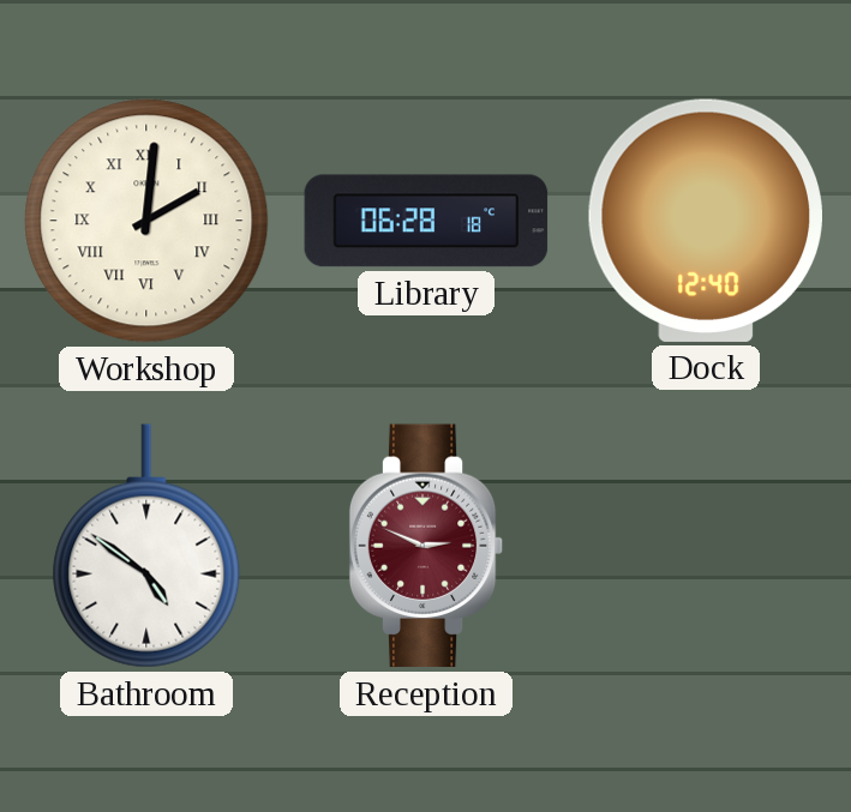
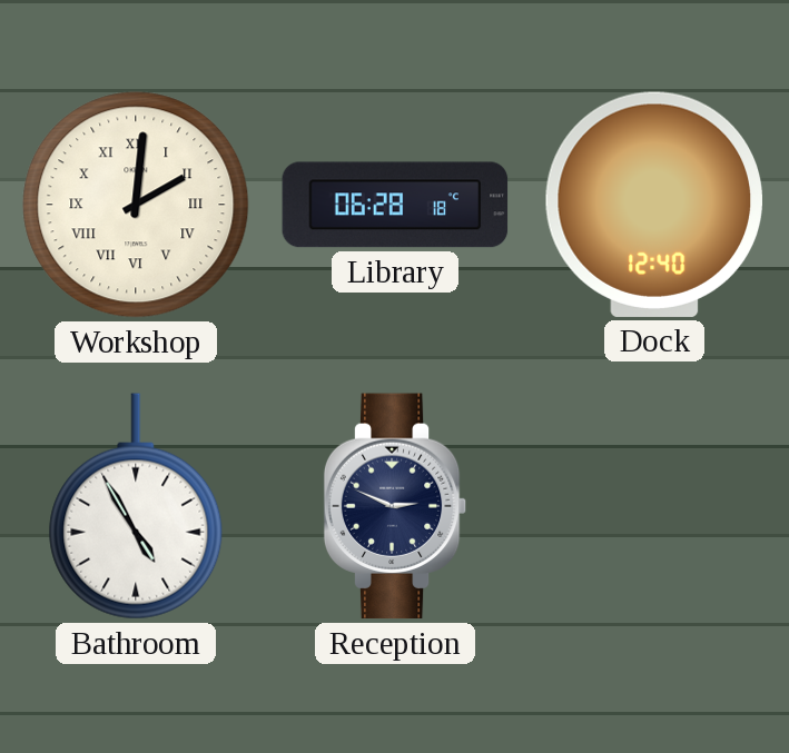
Bathroom: 4:51 -> 4:55 (136, 506)
Reception dial: burgundy -> navy (395, 506)
